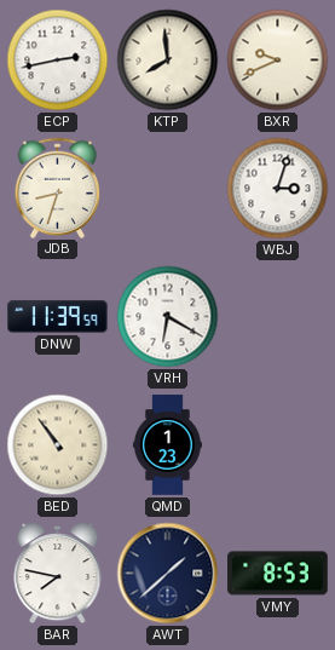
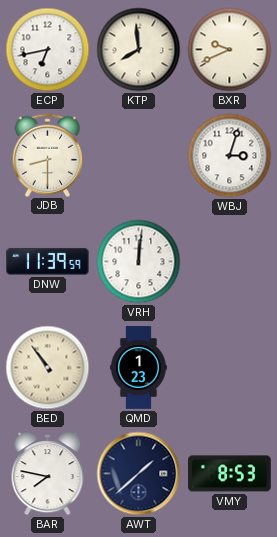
ECP: 2:43 -> 6:43 (48, 50)
JDB: 8:33 -> 8:30 (48, 155)
VRH: 6:20 -> 12:01 (139, 262)
